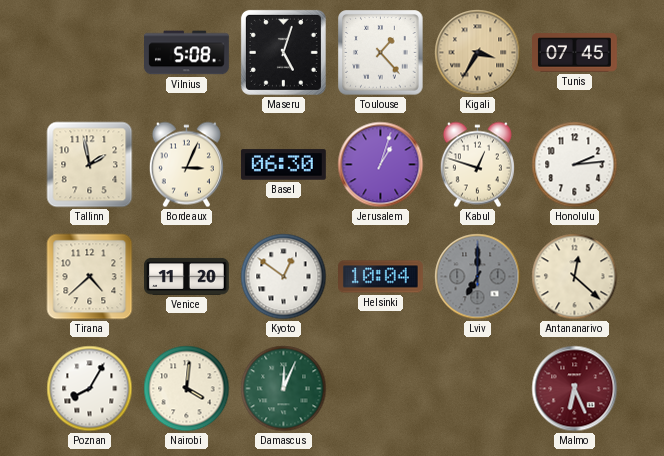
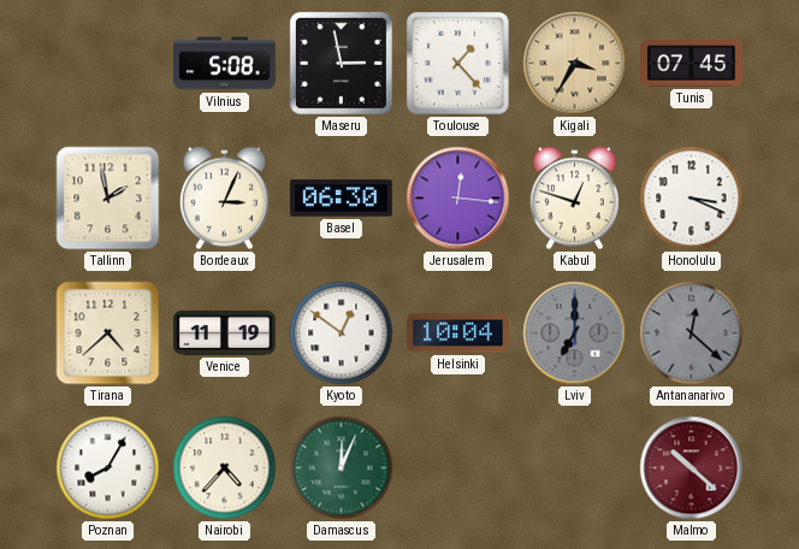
Maseru: 5:03 -> 2:58 (341, 63)
Jerusalem: 1:03 -> 12:16 (458, 199)
Honolulu: 2:14 -> 3:19 (692, 199)
Venice: 11:20 -> 11:19 (225, 332)
Antananarivo dial: cream -> grey (692, 333)
Nairobi: 4:01 -> 4:37 (225, 468)
Malmo: 6:26 -> 10:22 (692, 468)
